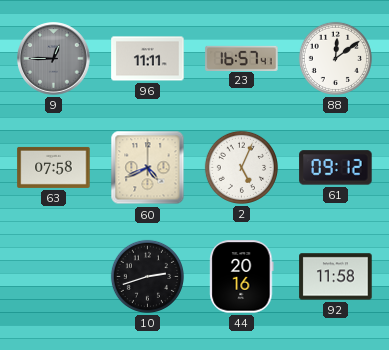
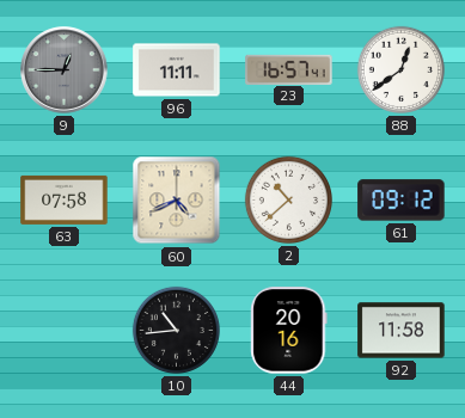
88: 12:09 -> 12:39 (400, 69)
2: 5:04 -> 10:38 (288, 199)
10: 2:42 -> 10:44 (176, 330)
